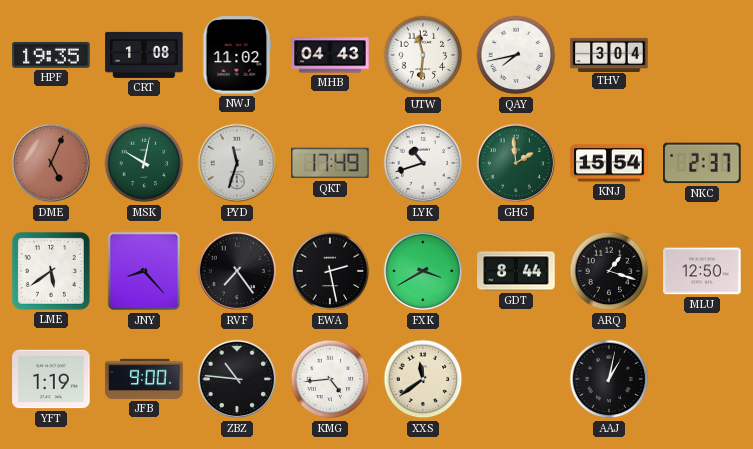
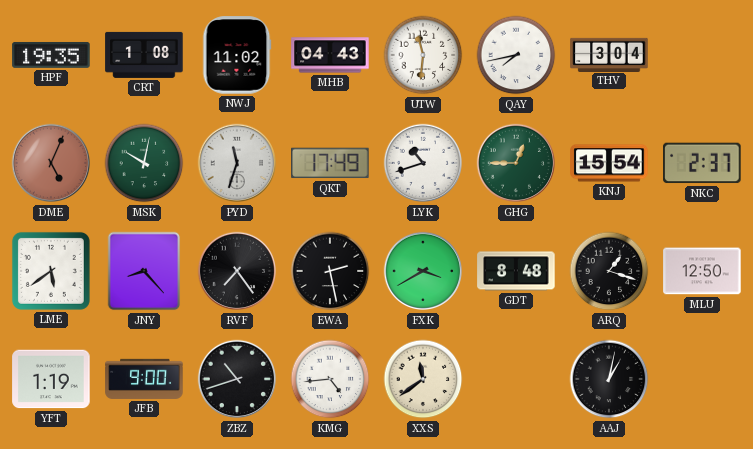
GHG: 1:59 -> 12:45 (516, 163)
GDT: 8:44 -> 8:48 (516, 271)
ZBZ: 10:46 -> 10:42 (237, 379)
